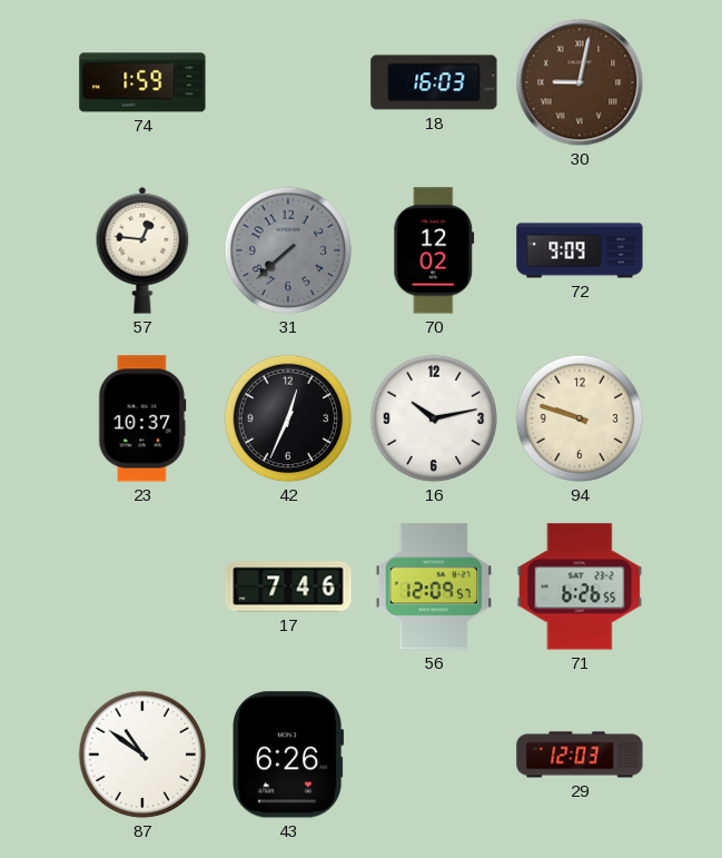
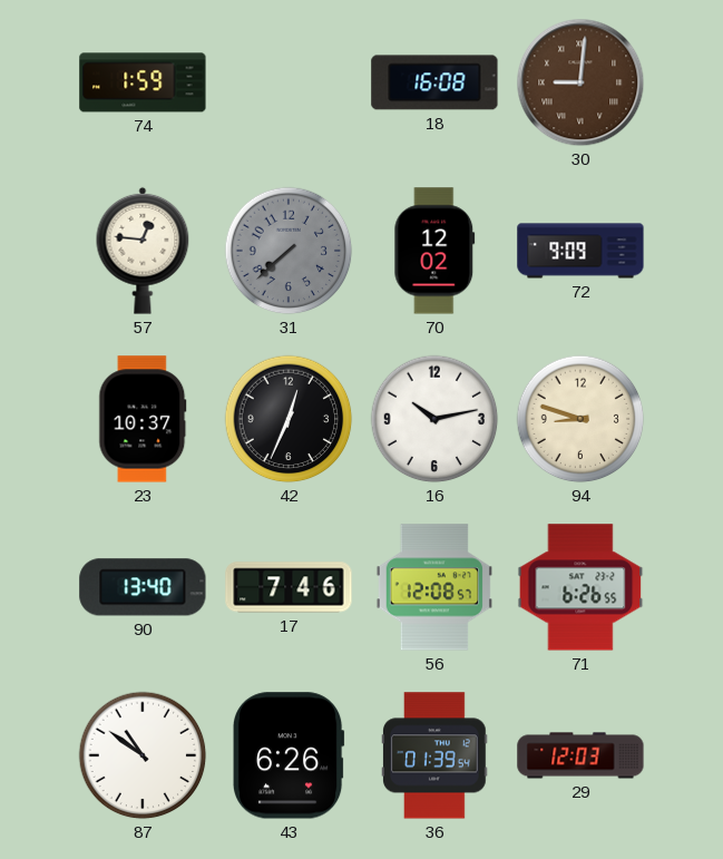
18: 16:03 -> 16:08 (434, 82)
30: 9:02 -> 9:01 (580, 82)
94: 9:48 -> 8:48 (580, 419)
90: none -> 13:40 (143, 587)
56: 12:09 -> 12:08 (433, 587)
36: none -> 01:39 (434, 755)
